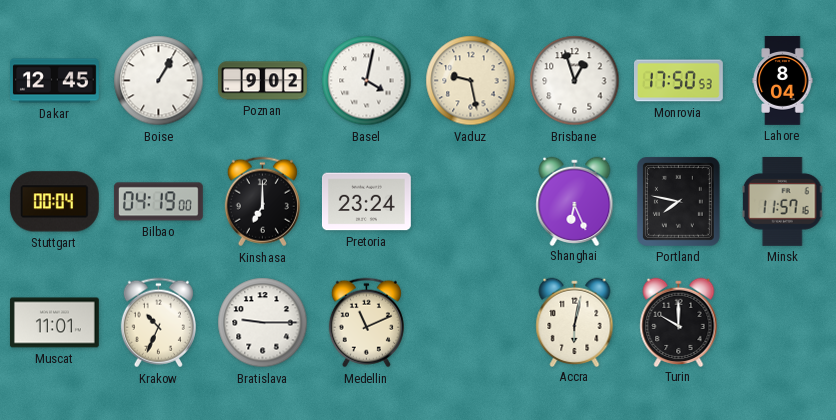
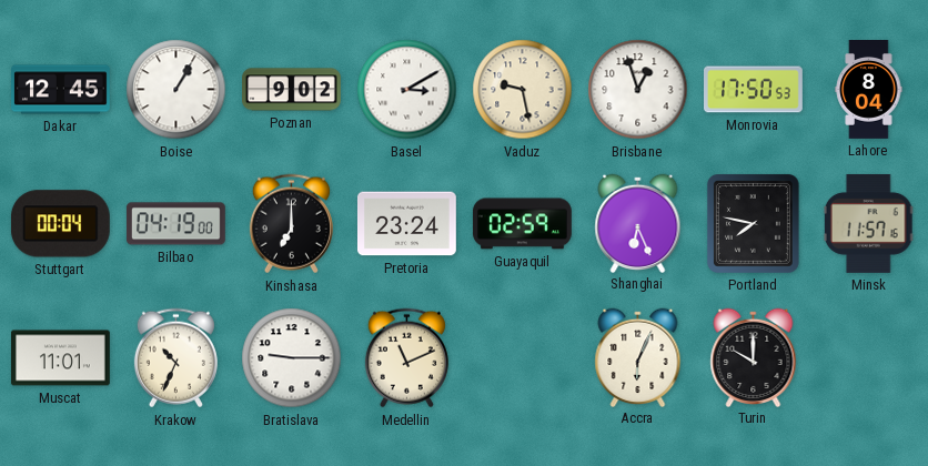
Basel: 4:02 -> 3:10 (407, 90)
Guayaquil: none -> 02:59 (522, 224)
Accra: 6:02 -> 6:04 (638, 357)
